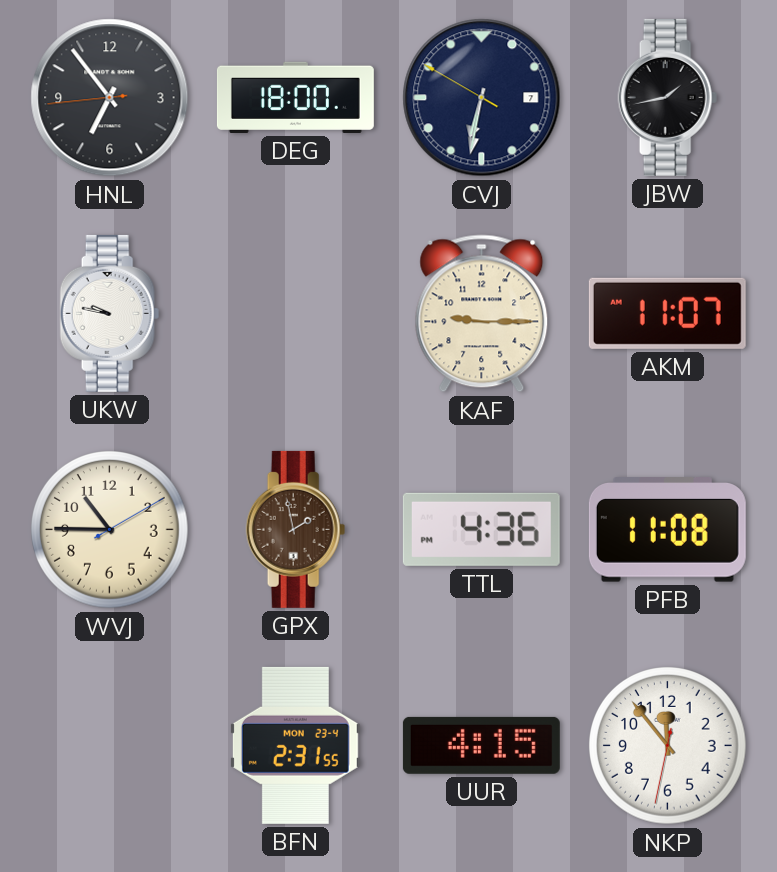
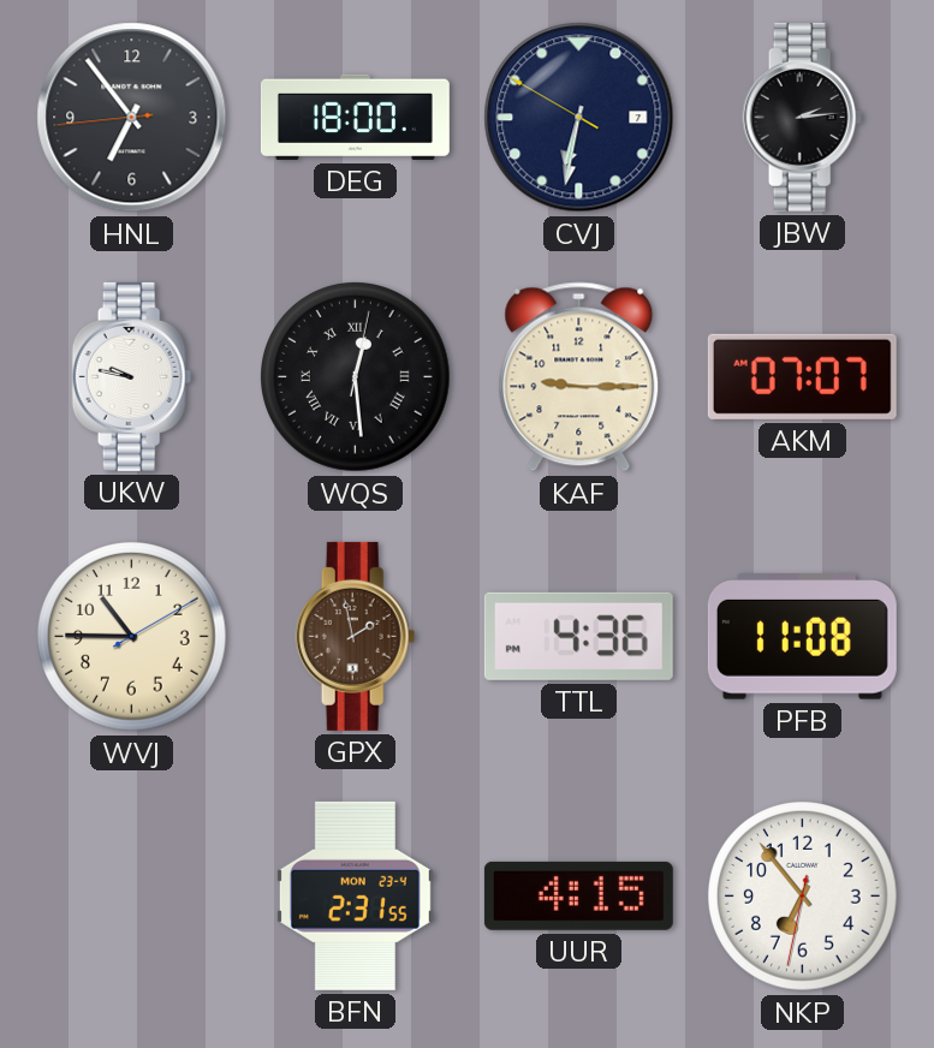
JBW: 1:43 -> 2:14 (803, 117)
WQS: none -> 12:29 (356, 377)
AKM: 11:07 -> 07:07 (802, 376)
NKP: 11:53 -> 6:53 (803, 897)
